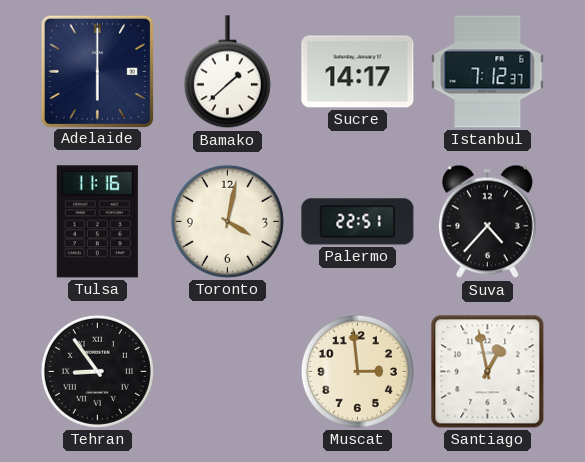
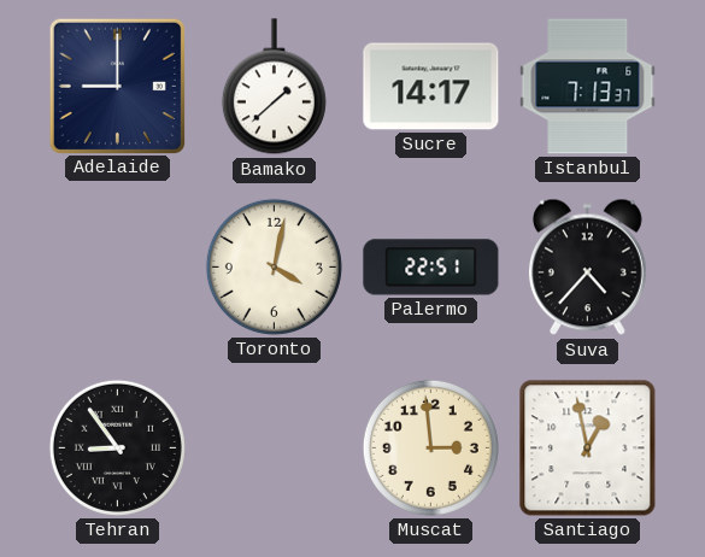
Adelaide: 6:00 -> 9:00 (117, 86)
Istanbul: 7:12 -> 7:13 (588, 87)
Tulsa: 11:16 -> none (97, 222)
